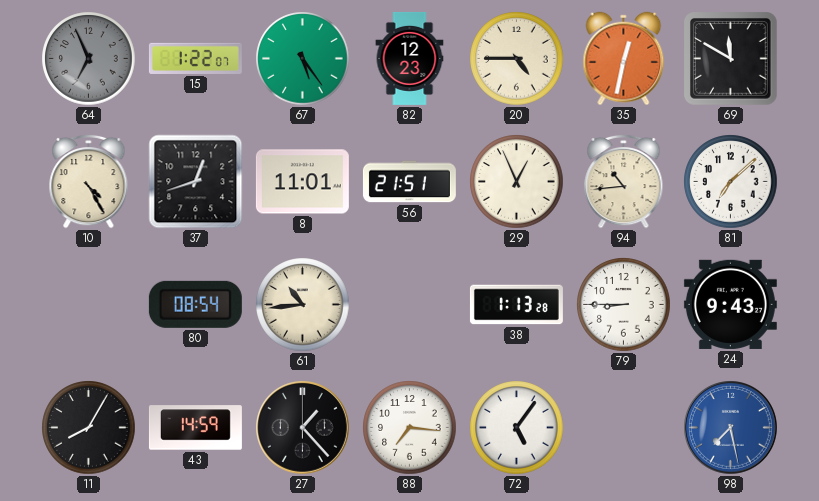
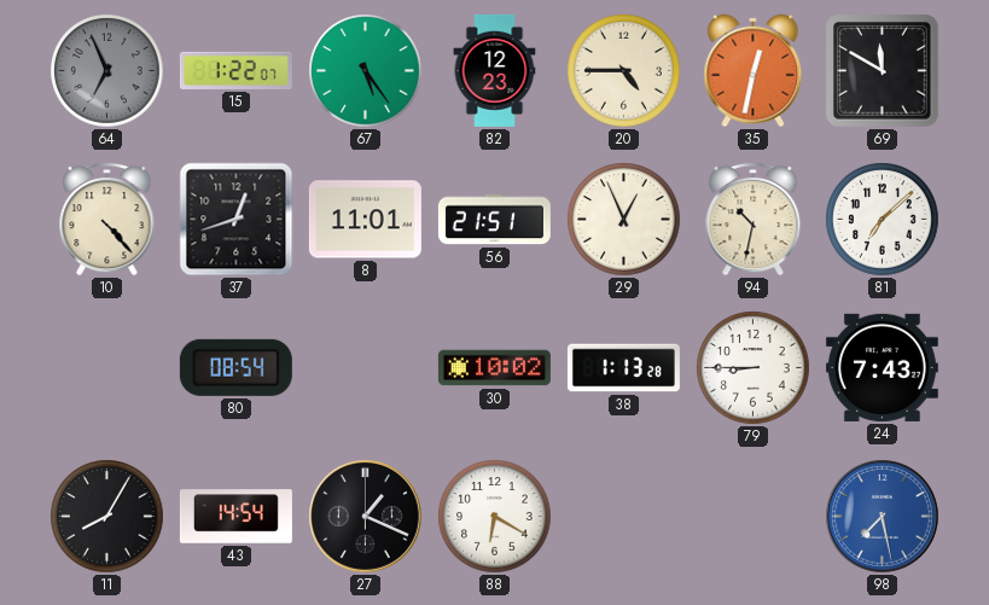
10: 4:25 -> 4:23 (107, 219)
94: 10:44 -> 10:32 (754, 219)
61: 10:44 -> none (303, 305)
30: none -> 10:02 (494, 368)
24: 9:43 -> 7:43 (882, 367)
43: 14:59 -> 14:54 (235, 517)
27: 1:23 -> 1:19 (366, 517)
88: 7:16 -> 6:20 (495, 517)
72: 5:06 -> none (517, 428)
